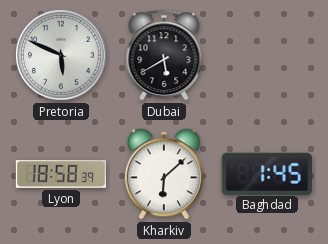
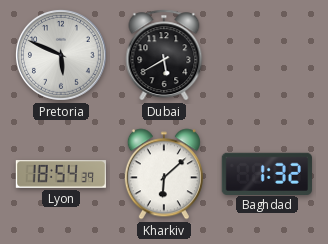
Lyon: 18:58 -> 18:54 (60, 174)
Baghdad: 1:45 -> 1:32 (267, 173)
